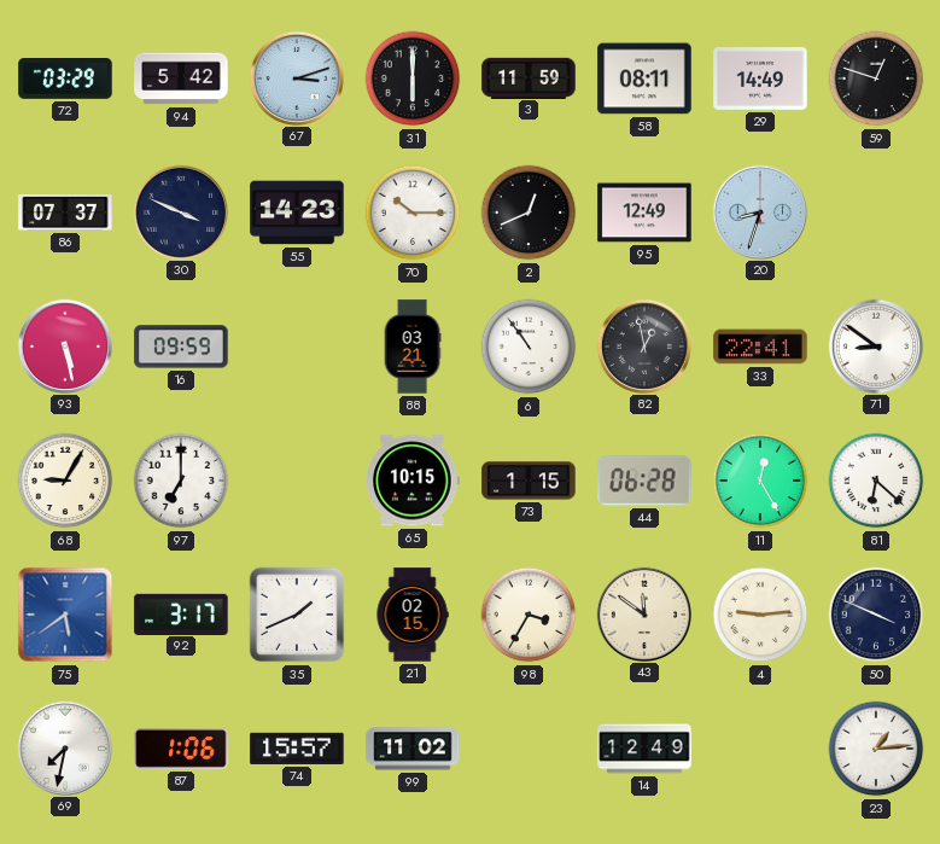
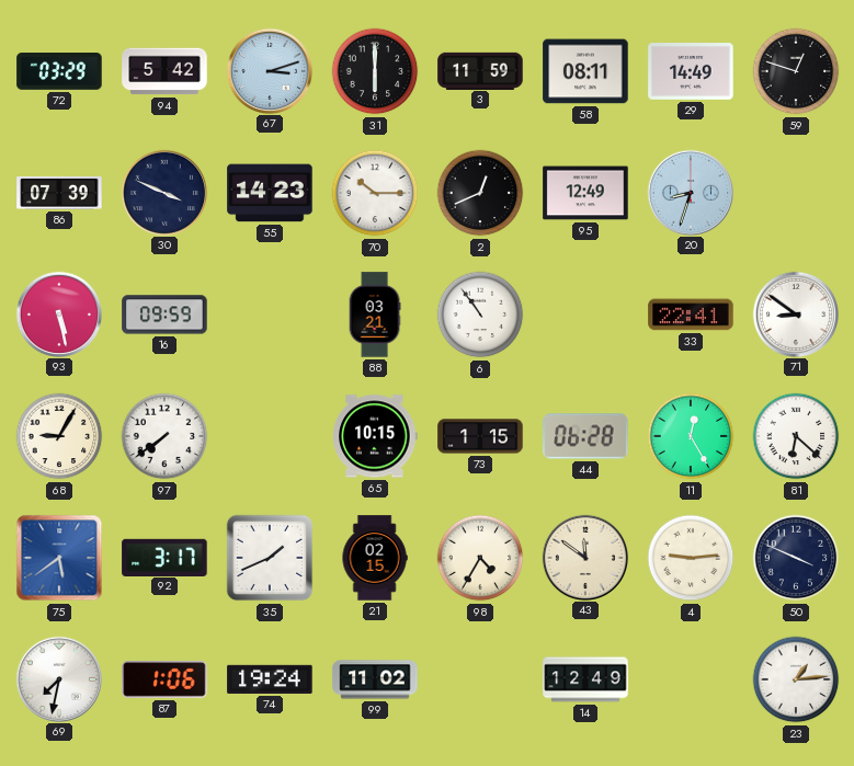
86: 07:37 -> 07:39 (59, 193)
82: 12:58 -> none (643, 345)
97: 7:00 -> 7:39 (164, 436)
98: 3:35 -> 4:35 (480, 558)
74: 15:57 -> 19:24 (270, 679)
